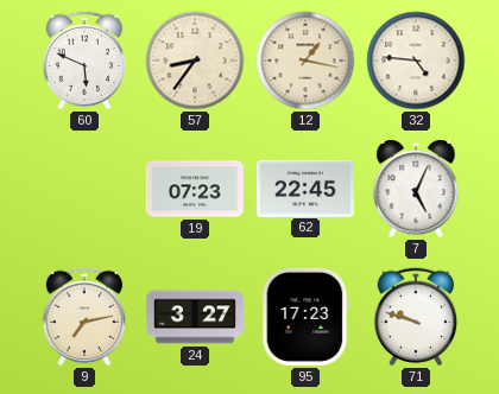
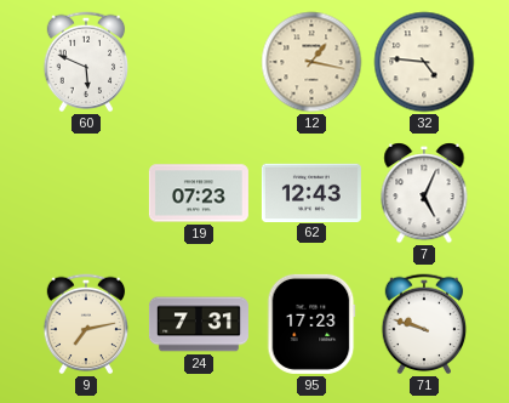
57: 8:36 -> none (195, 61)
62: 22:45 -> 12:43 (311, 192)
24: 3:27 -> 7:31 (199, 324)
